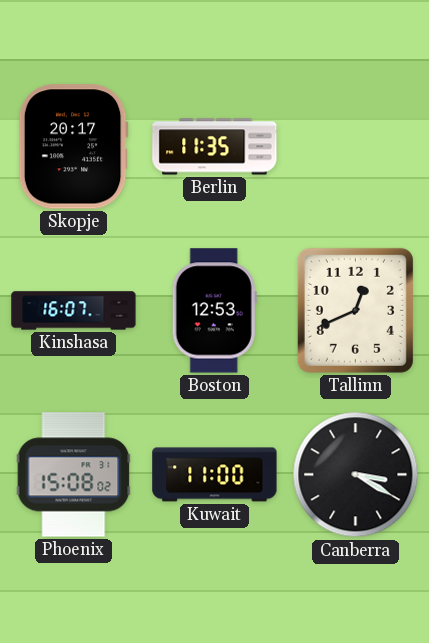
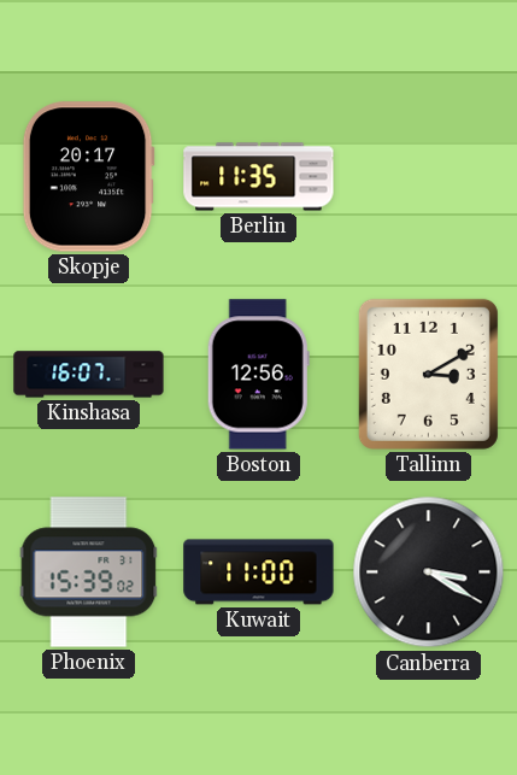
Boston: 12:53 -> 12:56 (258, 375)
Tallinn: 12:41 -> 3:10 (428, 374)
Phoenix: 15:08 -> 15:39 (89, 573)
